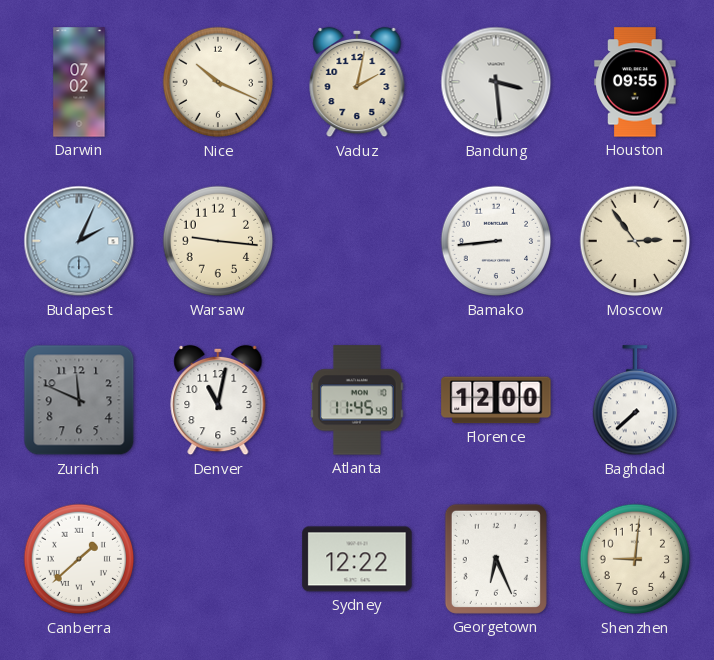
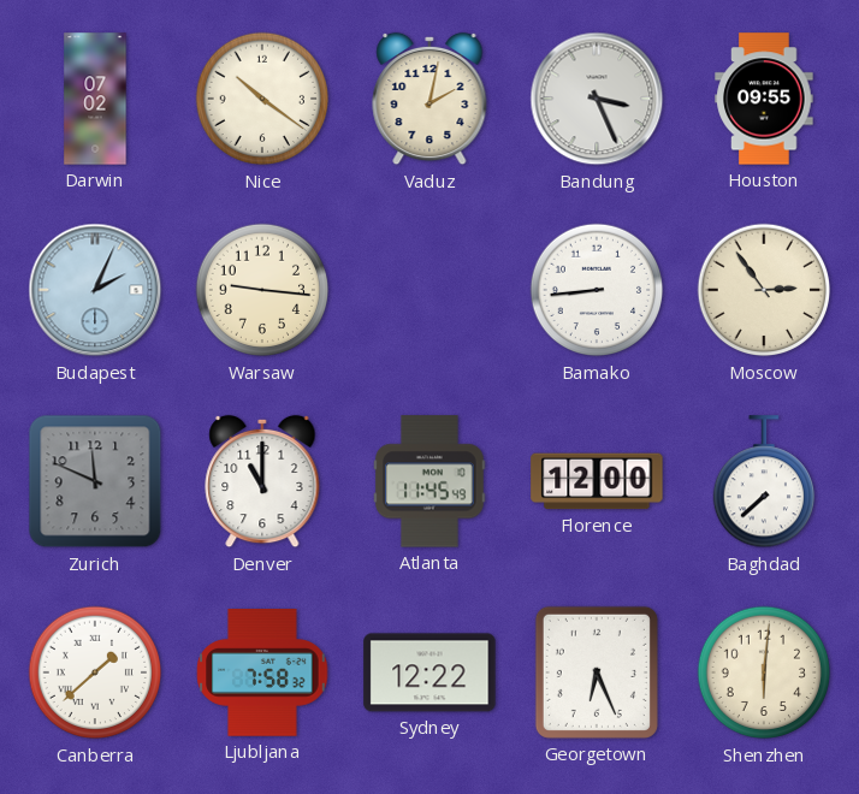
Nice: 10:19 -> 10:21 (262, 99)
Bandung: 3:29 -> 3:26 (597, 99)
Denver: 11:02 -> 11:00 (262, 481)
Ljubljana: none -> 7:58 (262, 672)
Shenzhen: 9:01 -> 6:01 (764, 672)
